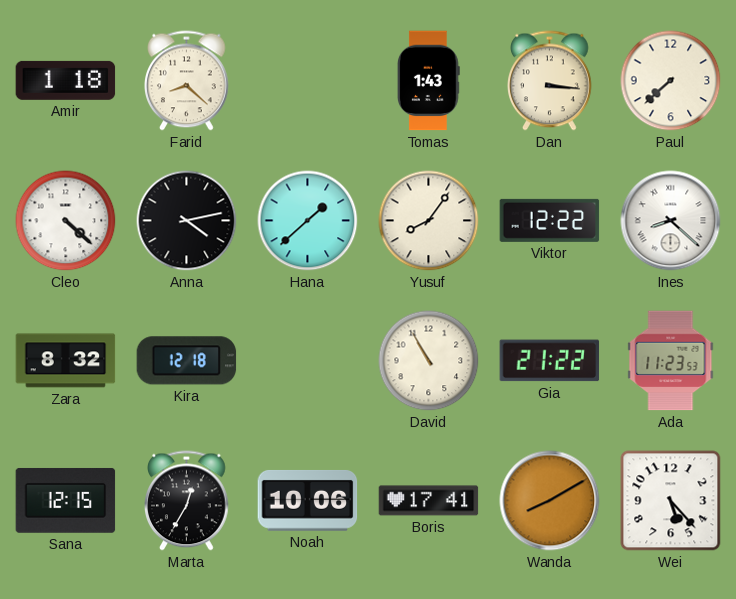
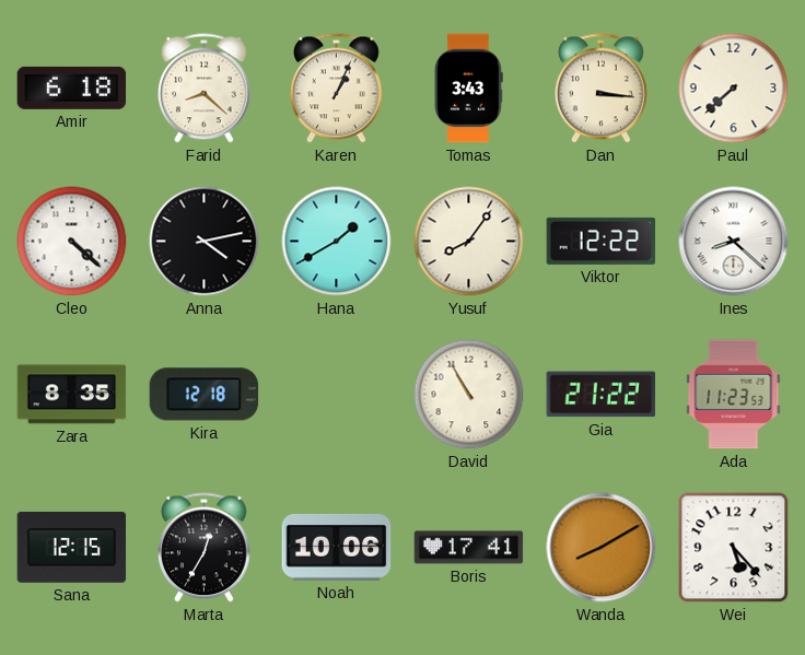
Amir: 1:18 -> 6:18 (72, 87)
Karen: none -> 1:04 (337, 89)
Tomas: 1:43 -> 3:43 (468, 89)
Hana: 1:38 -> 1:40 (337, 242)
Zara: 8:32 -> 8:35 (72, 395)
